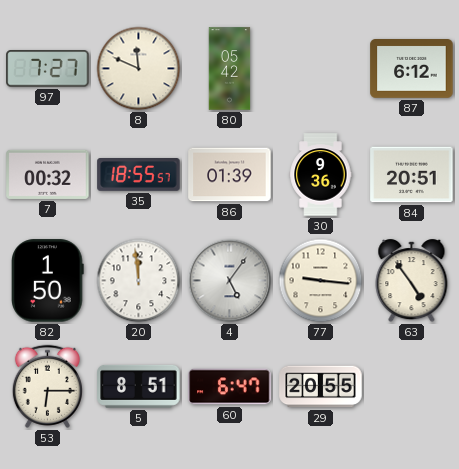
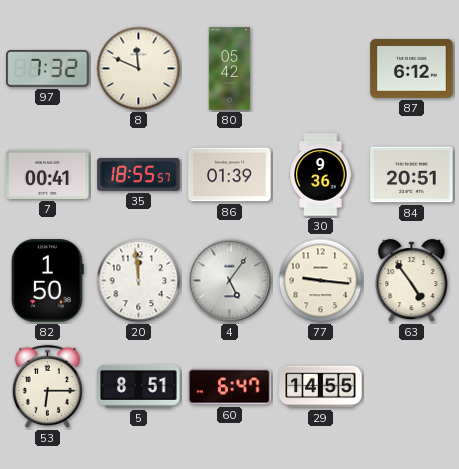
97: 7:27 -> 7:32 (48, 69)
7: 00:32 -> 00:41 (48, 174)
29: 20:55 -> 14:55 (321, 387)
